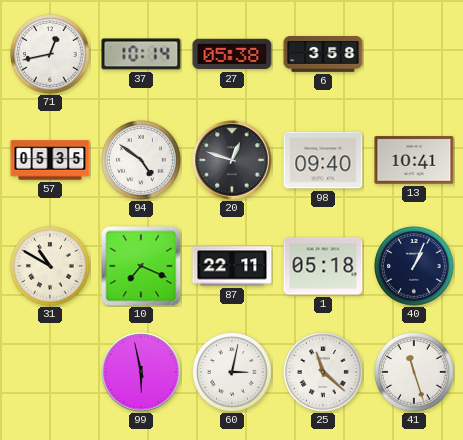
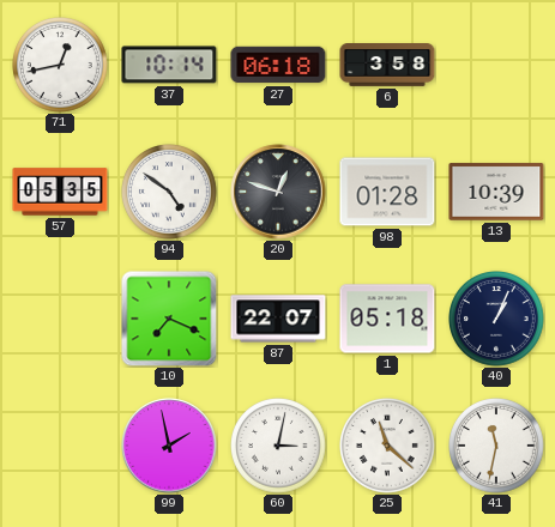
27: 05:38 -> 06:18 (278, 65)
98: 09:40 -> 01:28 (387, 192)
13: 10:41 -> 10:39 (496, 192)
31: 10:50 -> none (50, 266)
87: 22:11 -> 22:07 (278, 319)
99: 5:58 -> 1:58 (169, 446)
41: 11:27 -> 11:32 (496, 446)
